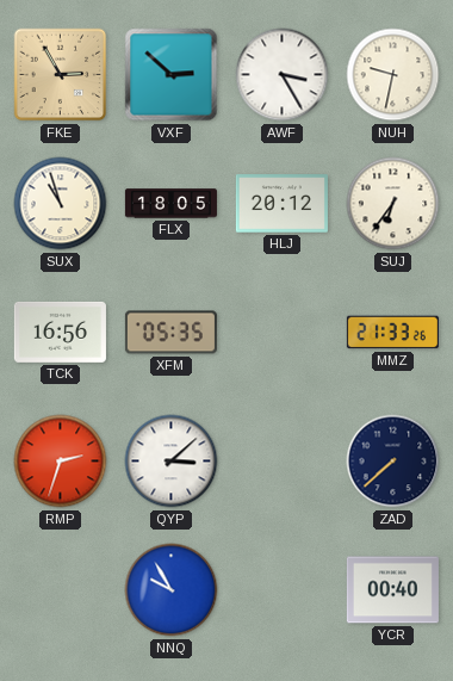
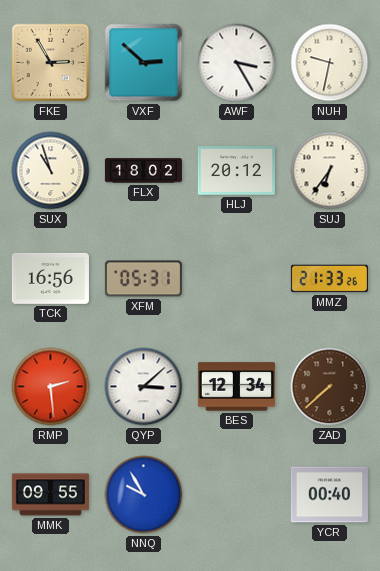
FLX: 18:05 -> 18:02 (143, 171)
XFM: 05:35 -> 05:31 (143, 279)
RMP: 2:33 -> 2:29 (51, 387)
BES: none -> 12:34 (236, 387)
ZAD dial: navy -> brown (330, 387)
MMK: none -> 09:55 (50, 495)
